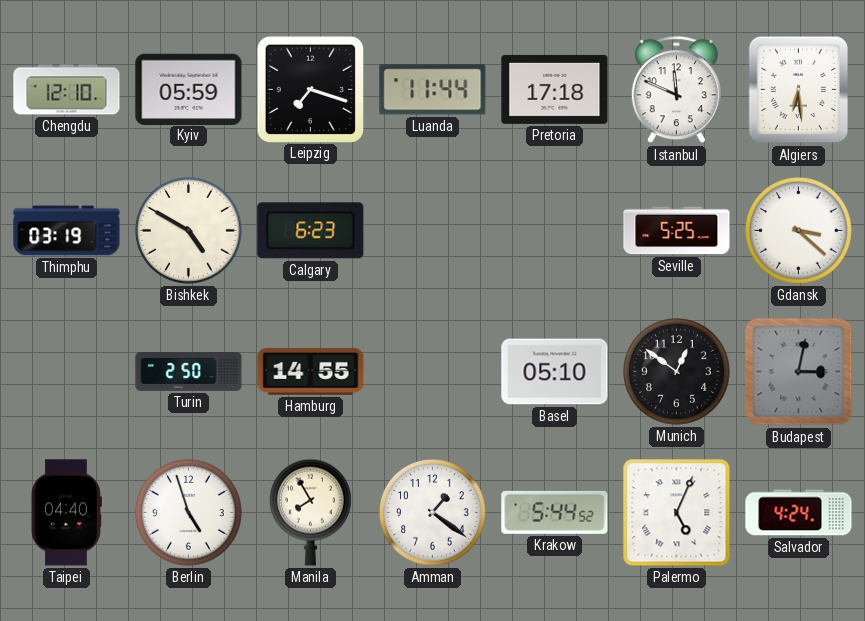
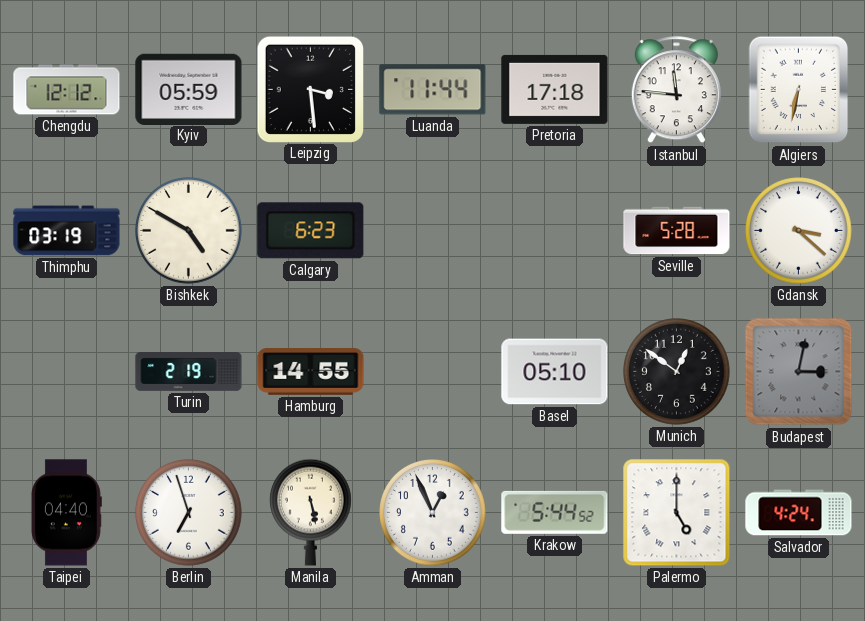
Chengdu: 12:10 -> 12:12 (67, 90)
Leipzig: 7:18 -> 3:29 (310, 89)
Istanbul: 11:49 -> 11:46 (676, 90)
Algiers: 6:29 -> 6:32 (799, 90)
Seville: 5:25 -> 5:28 (677, 231)
Turin: 2:50 -> 2:19 (189, 372)
Berlin: 4:57 -> 6:57 (189, 513)
Manila: 7:55 -> 5:28 (310, 512)
Amman: 1:21 -> 12:56 (433, 513)
Palermo: 5:04 -> 5:00 (677, 513)
